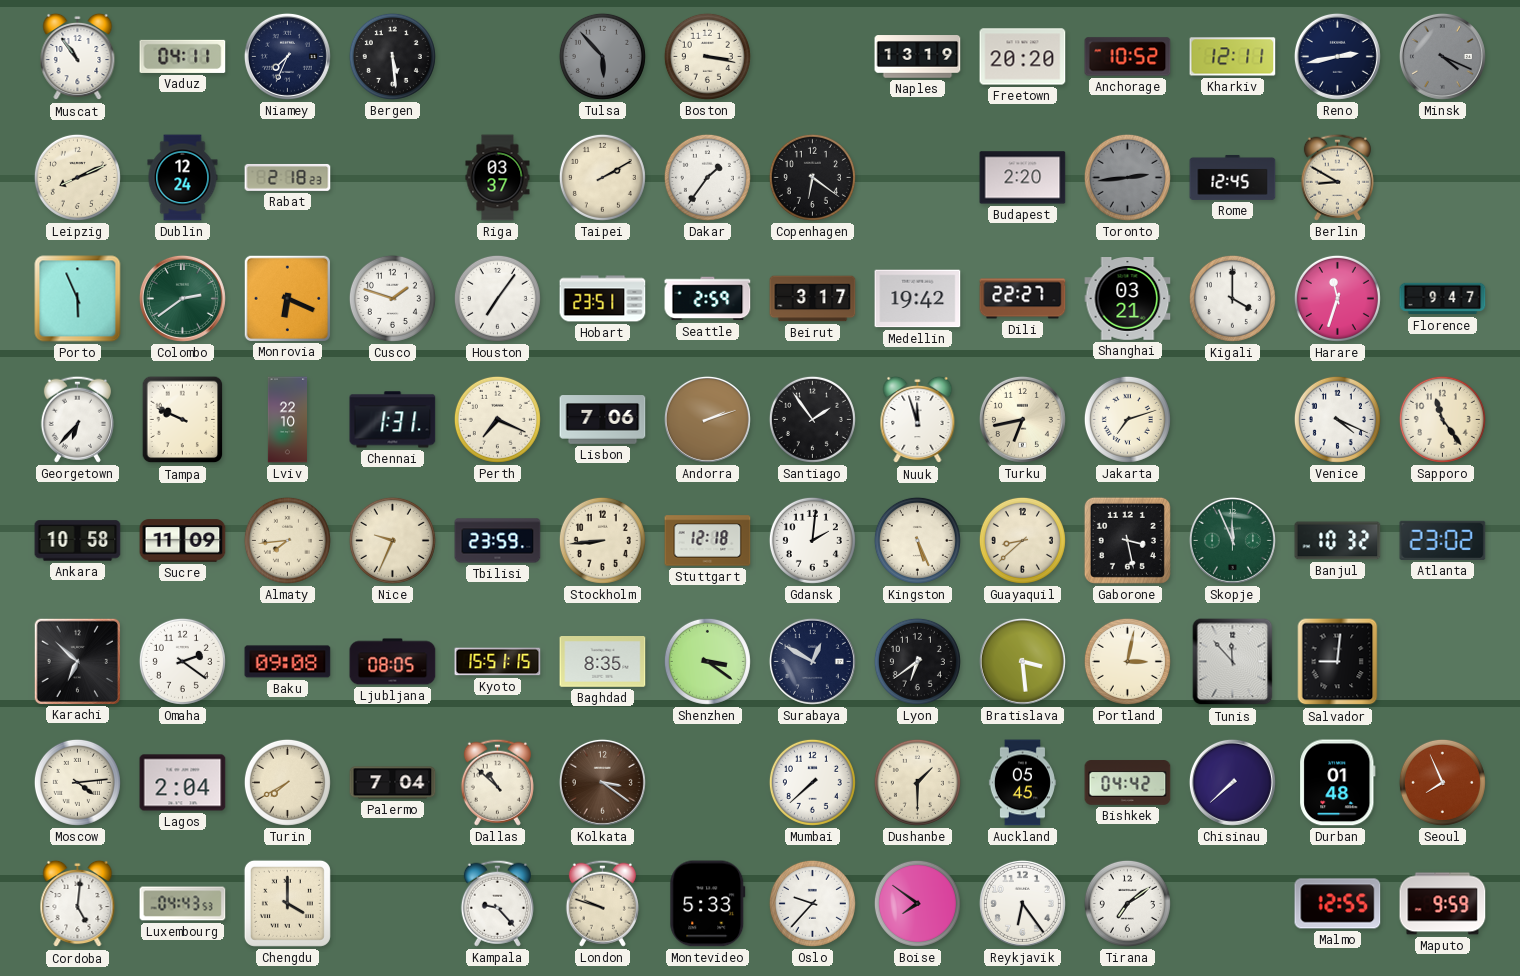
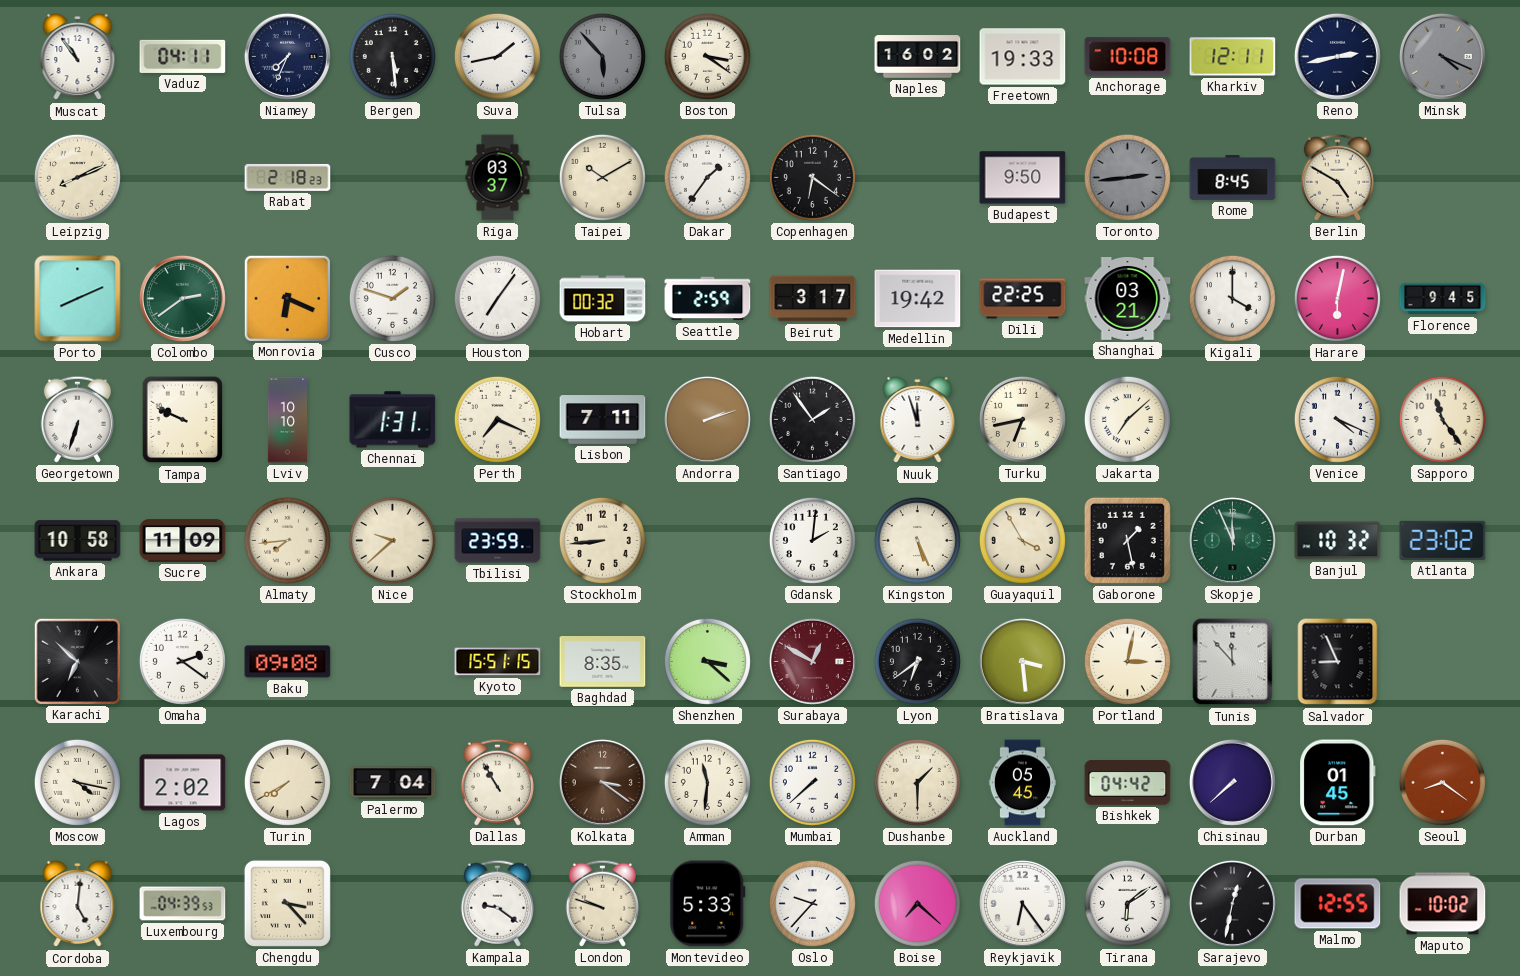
Suva: none -> 1:43 (497, 56)
Boston: 3:17 -> 3:21 (707, 56)
Naples: 13:19 -> 16:02 (918, 57)
Freetown: 20:20 -> 19:33 (1023, 57)
Anchorage: 10:52 -> 10:08 (1128, 57)
Dublin: 12:24 -> none (183, 178)
Taipei: 2:10 -> 10:10 (602, 177)
Budapest: 2:20 -> 9:50 (1023, 178)
Rome: 12:45 -> 8:45 (1233, 177)
Berlin: 8:50 -> 4:50 (1337, 177)
Porto: 5:56 -> 8:11 (78, 299)
Hobart: 23:51 -> 00:32 (603, 299)
Dili: 22:27 -> 22:25 (1023, 299)
Harare: 11:33 -> 6:02 (1337, 298)
Florence: 9:47 -> 9:45 (1443, 299)
Georgetown: 6:37 -> 6:33 (77, 419)
Lviv: 22:10 -> 10:10 (287, 420)
Lisbon: 7:06 -> 7:11 (603, 420)
Jakarta: 7:12 -> 7:08 (1127, 419)
Nice: 9:34 -> 9:38 (392, 540)
Stuttgart: 12:18 -> none (708, 541)
Guayaquil: 8:38 -> 3:55 (1022, 540)
Gaborone: 3:28 -> 1:28 (1127, 540)
Ljubljana: 08:05 -> none (393, 662)
Shenzhen: 3:21 -> 3:22 (707, 661)
Surabaya dial: navy -> burgundy (812, 661)
Salvador: 9:01 -> 8:56 (1338, 662)
Moscow: 4:14 -> 4:17 (77, 782)
Lagos: 2:04 -> 2:02 (183, 783)
Dallas: 10:52 -> 10:55 (497, 782)
Amman: none -> 11:31 (707, 782)
Durban: 01:48 -> 01:45 (1338, 783)
Seoul: 7:56 -> 8:21 (1442, 782)
Luxembourg: 04:43 -> 04:39 (183, 904)
Chengdu: 4:00 -> 3:23 (287, 903)
Kampala: 9:23 -> 9:21 (497, 903)
Boise: 7:51 -> 7:22 (917, 903)
Tirana: 7:09 -> 6:09 (1127, 903)
Sarajevo: none -> 12:32 (1232, 903)
Maputo: 9:59 -> 10:02 (1443, 904)
